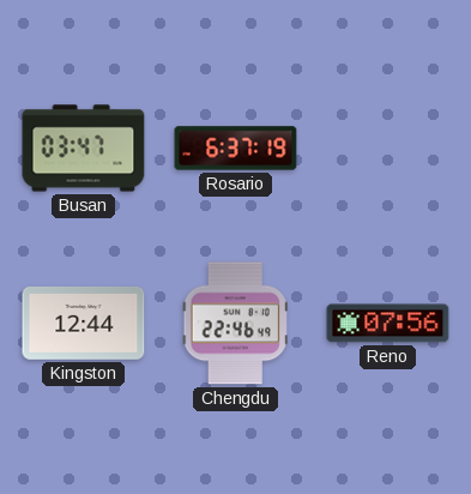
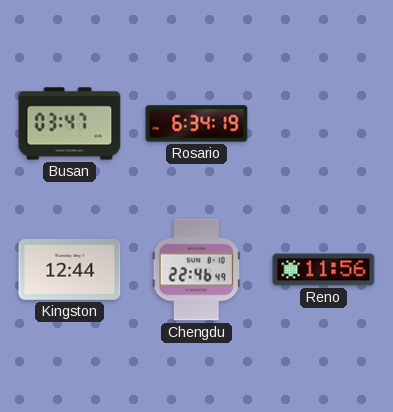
Rosario: 6:37 -> 6:34 (197, 124)
Reno: 07:56 -> 11:56 (324, 270)
